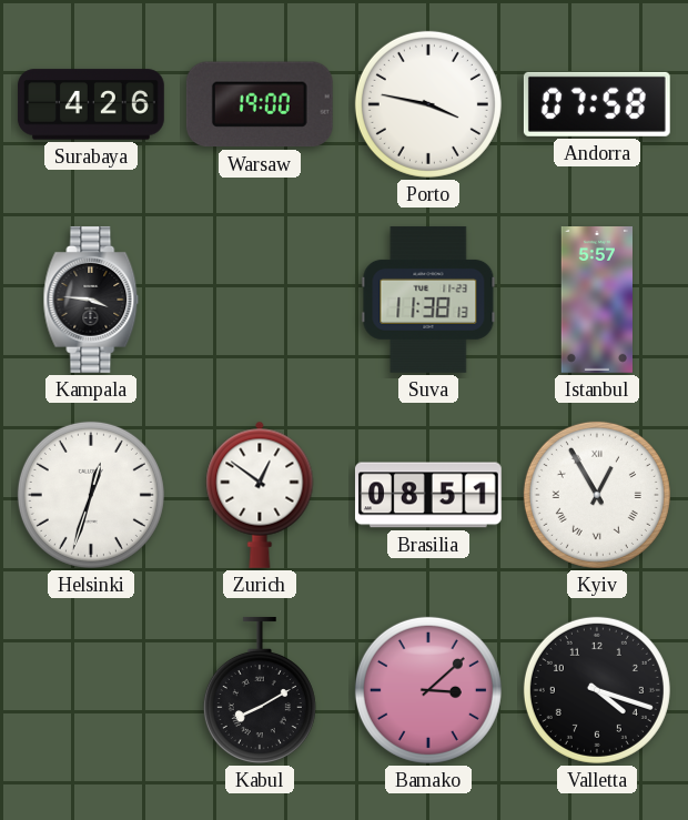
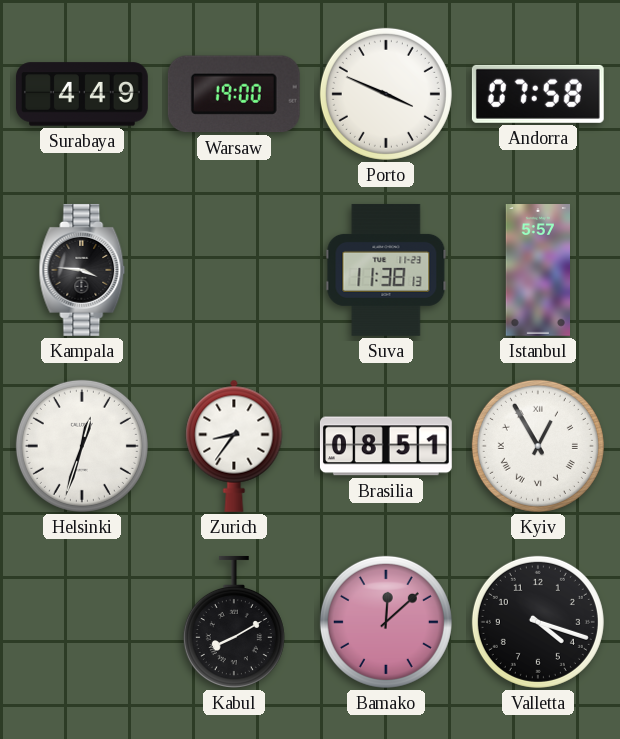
Surabaya: 4:26 -> 4:49 (82, 94)
Porto: 3:47 -> 3:49 (386, 94)
Zurich: 12:51 -> 8:36 (234, 446)
Bamako: 3:08 -> 12:08 (386, 622)
